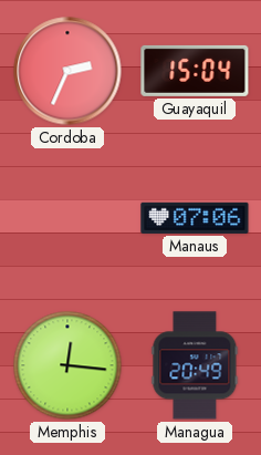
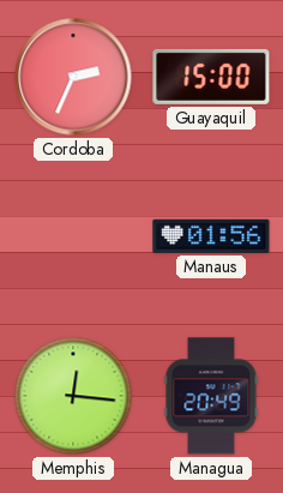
Guayaquil: 15:04 -> 15:00 (211, 77)
Manaus: 07:06 -> 01:56 (211, 236)
